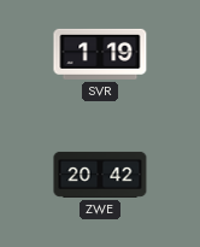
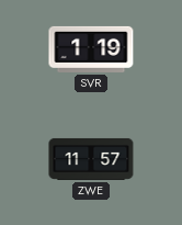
ZWE: 20:42 -> 11:57 (91, 159)
